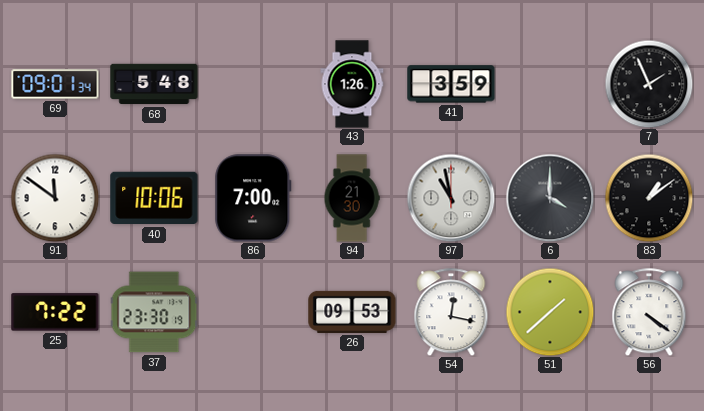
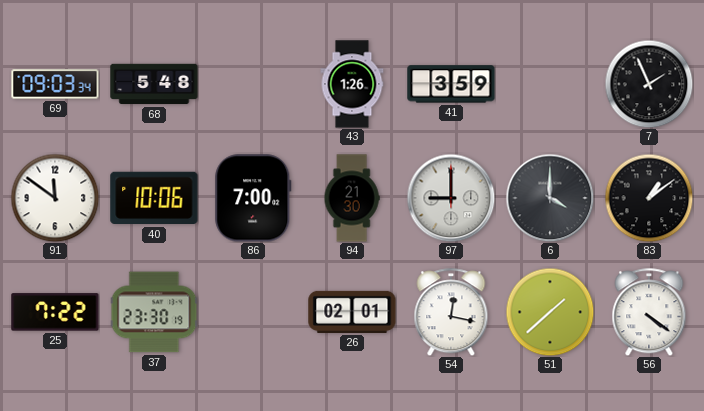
69: 09:01 -> 09:03 (55, 84)
97: 10:58 -> 9:00 (451, 198)
26: 09:53 -> 02:01 (352, 312)
